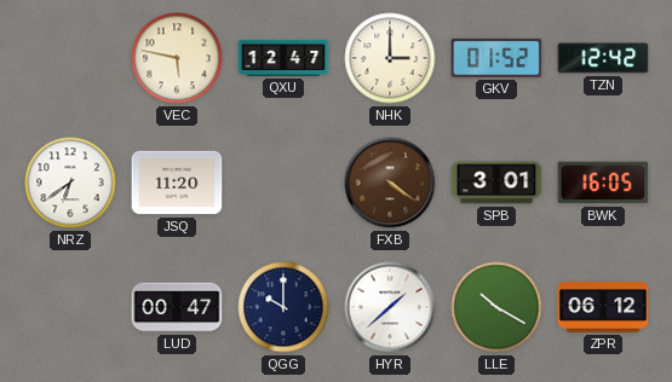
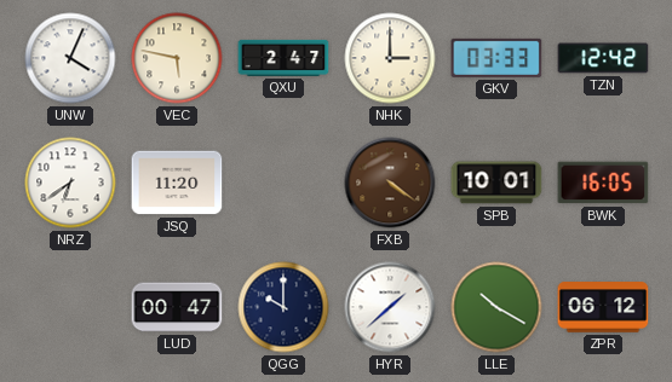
UNW: none -> 4:04 (70, 58)
QXU: 12:47 -> 2:47 (283, 58)
GKV: 01:52 -> 03:33 (496, 58)
SPB: 3:01 -> 10:01 (496, 183)
